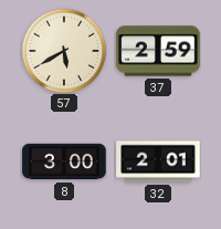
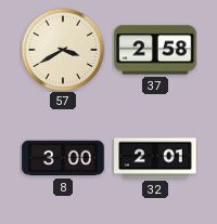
57: 5:40 -> 3:40 (63, 50)
37: 2:59 -> 2:58 (155, 50)
